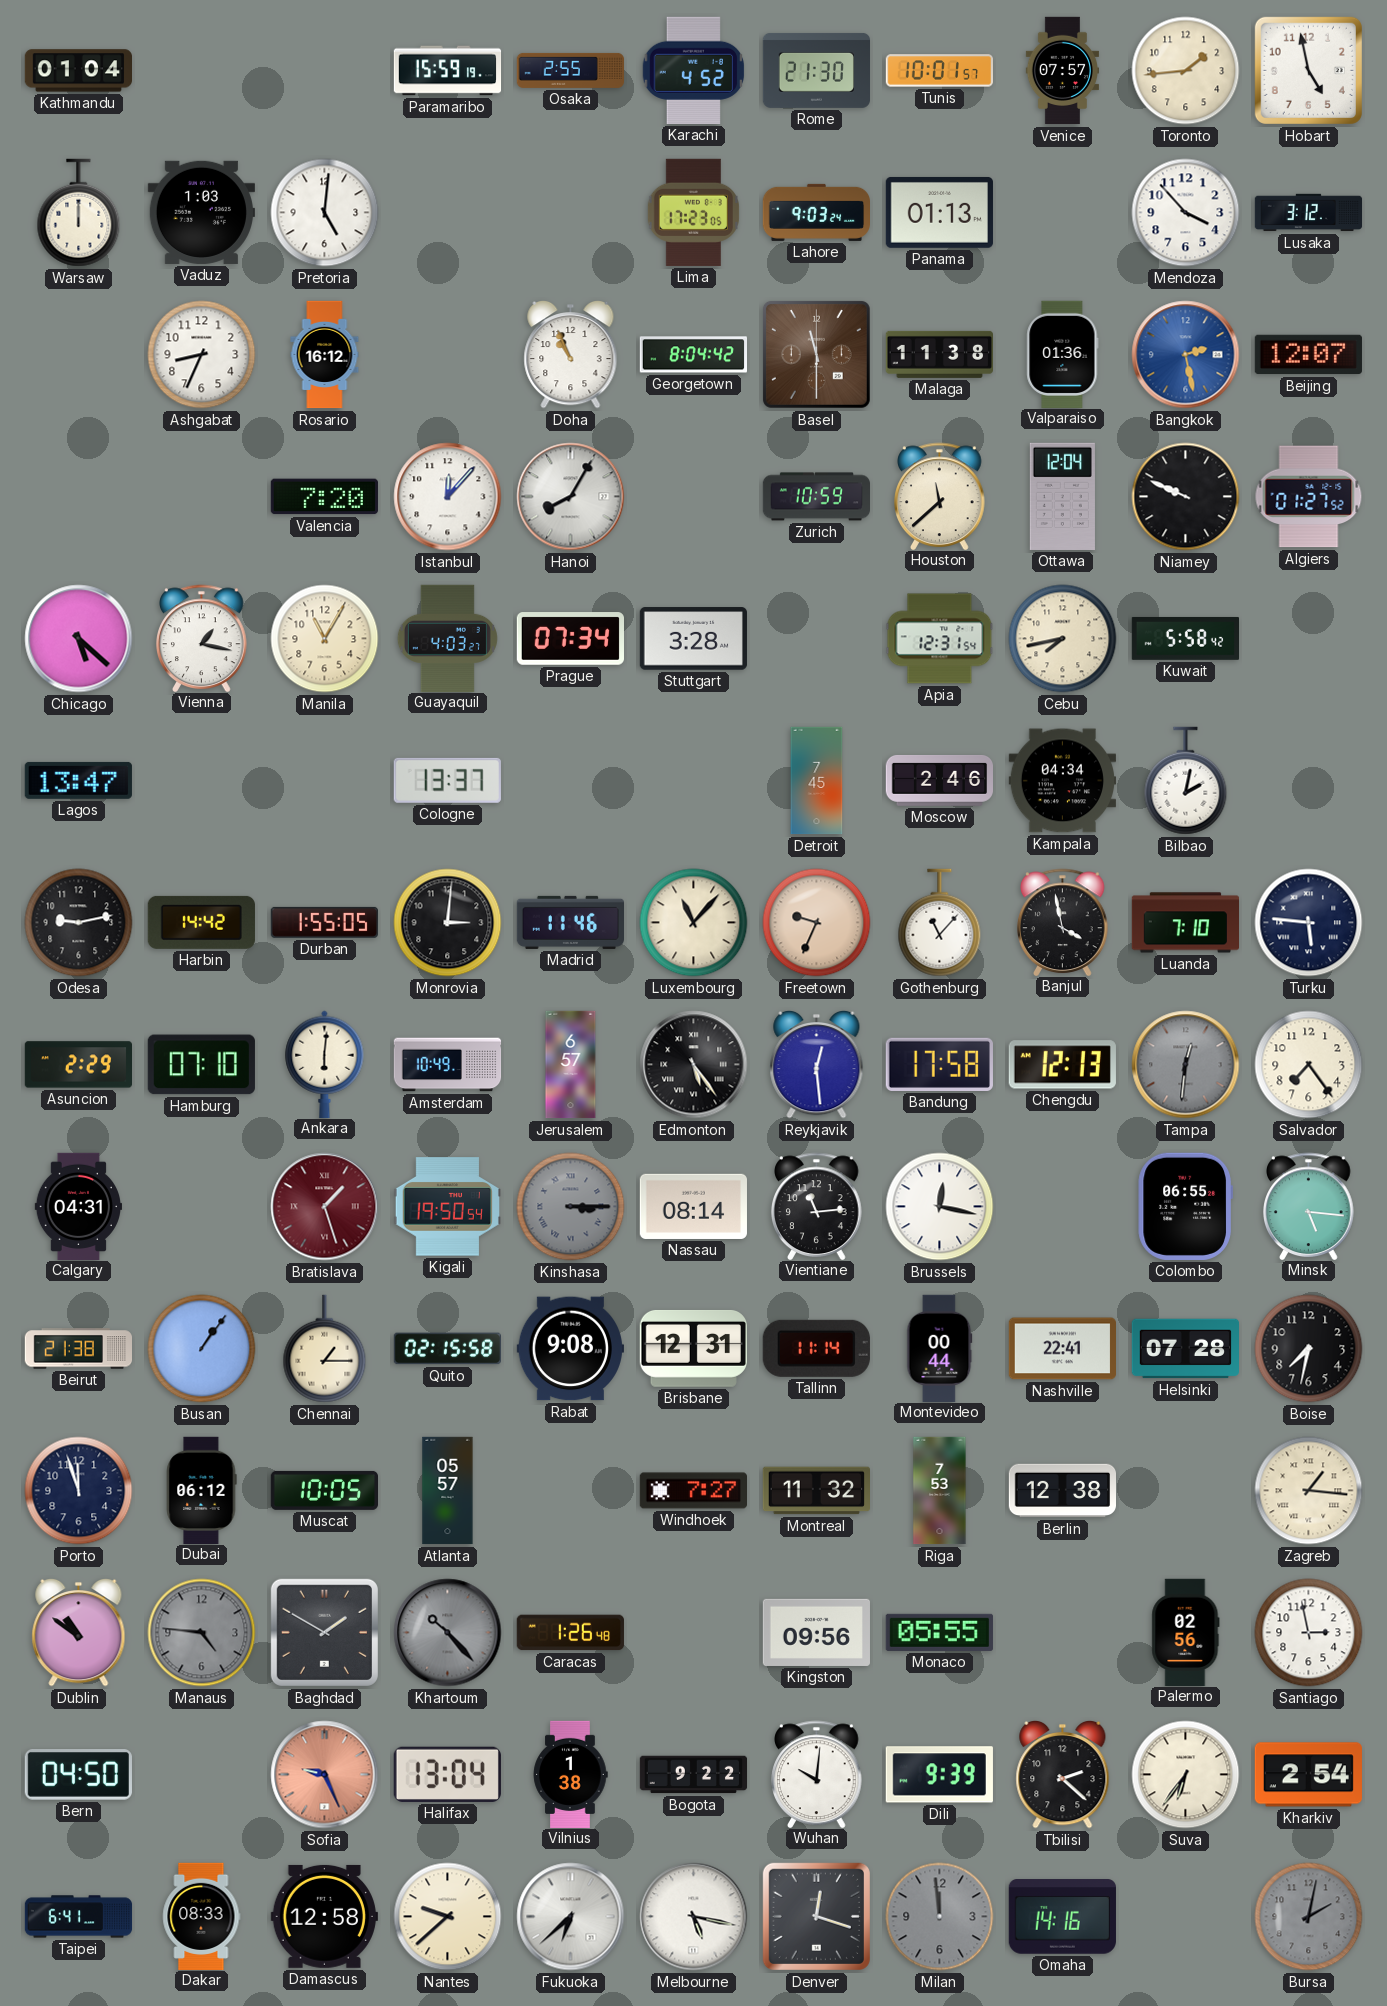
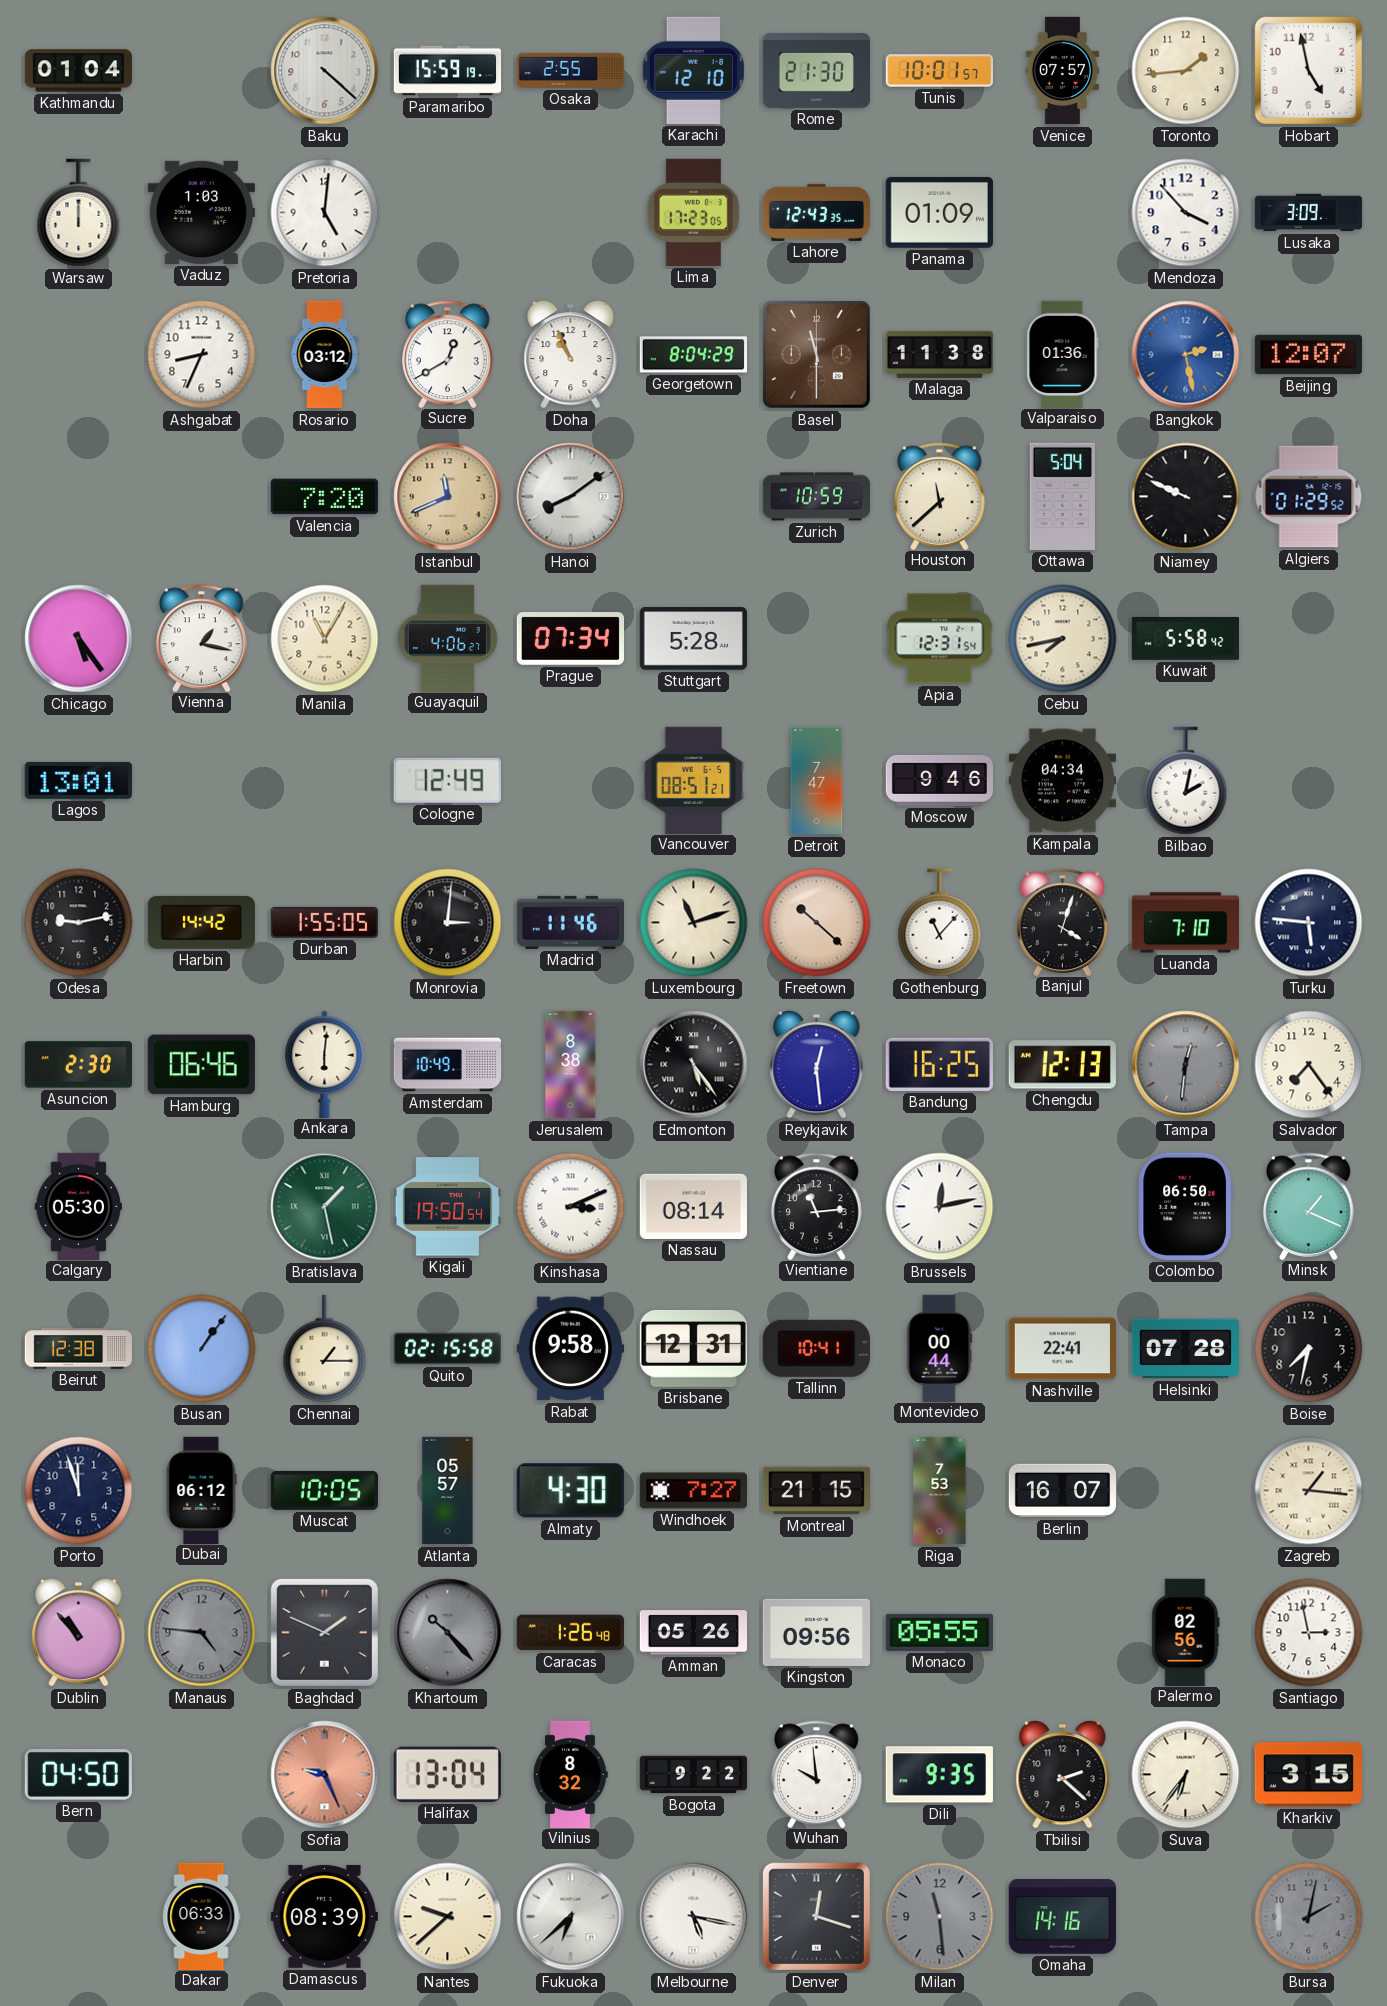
Baku: none -> 4:22 (325, 71)
Karachi: 4:52 -> 12:10 (693, 70)
Lahore: 9:03 -> 12:43 (816, 212)
Panama: 01:13 -> 01:09 (939, 212)
Lusaka: 3:12 -> 3:09 (1309, 213)
Rosario: 16:12 -> 03:12 (325, 355)
Sucre: none -> 12:40 (448, 354)
Georgetown: 8:04:42 -> 8:04:29 (693, 355)
Istanbul: 12:07 -> 11:41 (448, 497)
Istanbul dial: white -> champagne (448, 497)
Hanoi: 8:05 -> 8:09 (571, 497)
Ottawa: 12:04 -> 5:04 (1062, 496)
Algiers: 01:27 -> 01:29 (1309, 497)
Chicago: 5:22 -> 5:24 (79, 639)
Guayaquil: 4:03 -> 4:06 (447, 638)
Stuttgart: 3:28 -> 5:28 (693, 639)
Lagos: 13:47 -> 13:01 (78, 780)
Cologne: 13:37 -> 12:49 (447, 780)
Vancouver: none -> 08:51 (694, 780)
Detroit: 7:45 -> 7:47 (817, 781)
Moscow: 2:46 -> 9:46 (939, 780)
Luxembourg: 11:07 -> 11:12 (694, 923)
Freetown: 9:34 -> 10:22 (817, 923)
Banjul: 3:58 -> 4:03 (1063, 922)
Asuncion: 2:29 -> 2:30 (78, 1065)
Hamburg: 07:10 -> 06:46 (201, 1065)
Jerusalem: 6:57 -> 8:38 (571, 1065)
Bandung: 17:58 -> 16:25 (939, 1064)
Calgary: 04:31 -> 05:30 (78, 1206)
Bratislava: 1:27 -> 1:28 (325, 1207)
Bratislava dial: burgundy -> green (325, 1207)
Kinshasa: 3:15 -> 3:11 (571, 1207)
Kinshasa dial: grey -> white (571, 1207)
Brussels: 12:17 -> 12:13 (940, 1207)
Colombo: 06:55 -> 06:50 (1185, 1206)
Minsk: 5:16 -> 1:19 (1309, 1206)
Beirut: 21:38 -> 12:38 (78, 1349)
Rabat: 9:08 -> 9:58 (570, 1349)
Tallinn: 11:14 -> 10:41 (816, 1348)
Almaty: none -> 4:30 (570, 1491)
Montreal: 11:32 -> 21:15 (816, 1491)
Berlin: 12:38 -> 16:07 (1062, 1491)
Dublin: 10:51 -> 10:53 (79, 1632)
Baghdad: 1:50 -> 1:49 (324, 1632)
Amman: none -> 05:26 (693, 1633)
Vilnius: 1:38 -> 8:32 (570, 1774)
Wuhan: 10:01 -> 9:59 (817, 1774)
Dili: 9:39 -> 9:35 (939, 1775)
Kharkiv: 2:54 -> 3:15 (1308, 1775)
Taipei: 6:41 -> none (79, 1917)
Dakar: 08:33 -> 06:33 (202, 1916)
Damascus: 12:58 -> 08:39 (324, 1916)
Milan: 11:59 -> 11:29 (940, 1917)
